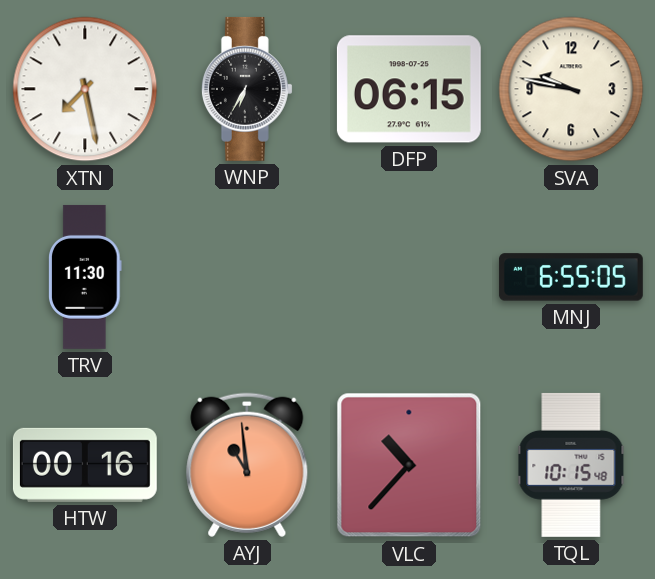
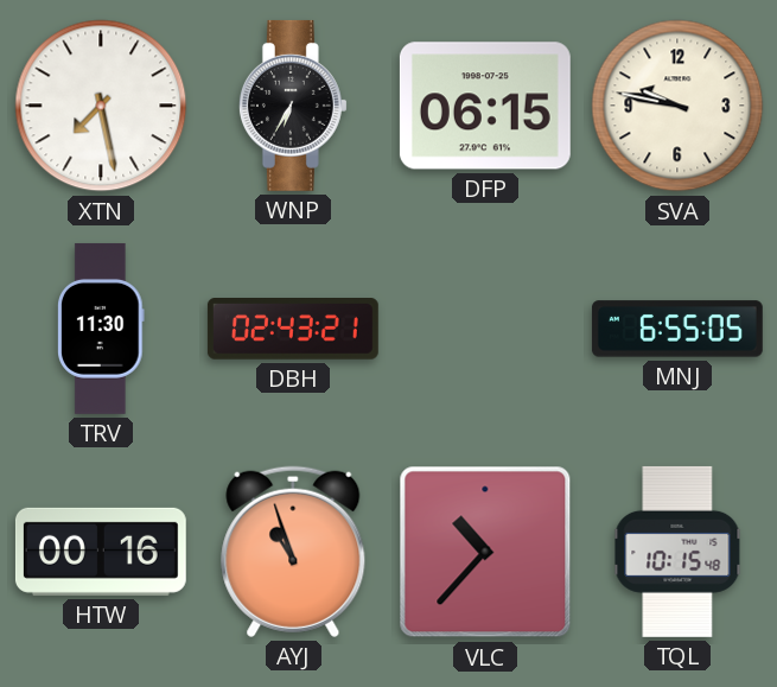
DBH: none -> 02:43 (293, 330)
AYJ: 10:59 -> 10:57 (293, 552)
